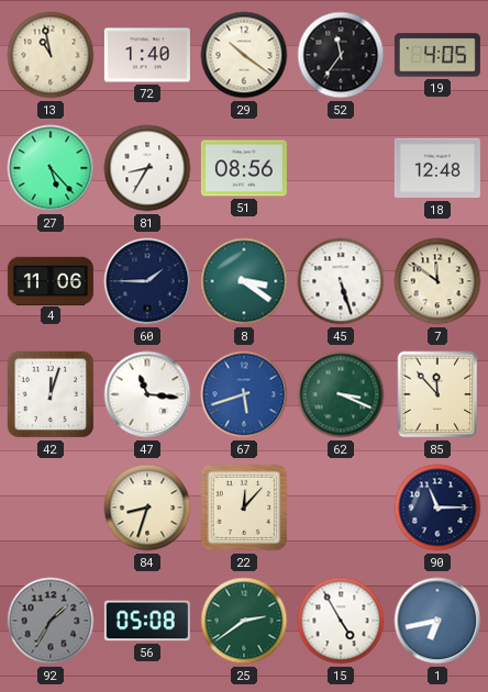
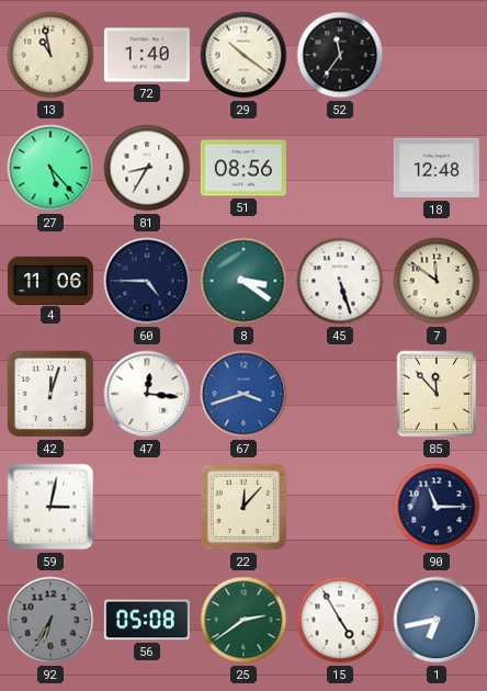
19: 4:05 -> none (437, 55)
60: 1:45 -> 4:45 (147, 281)
47: 11:16 -> 12:16 (147, 394)
67: 5:42 -> 3:42 (243, 394)
62: 3:19 -> none (341, 394)
59: none -> 3:02 (50, 507)
84: 8:33 -> none (147, 507)
92: 1:35 -> 6:35 (50, 620)
